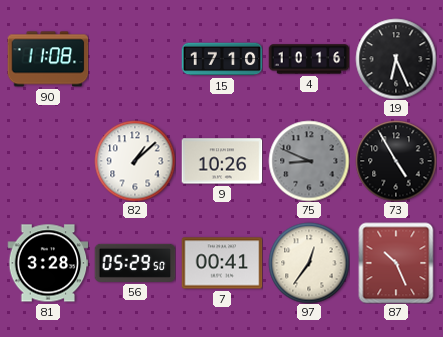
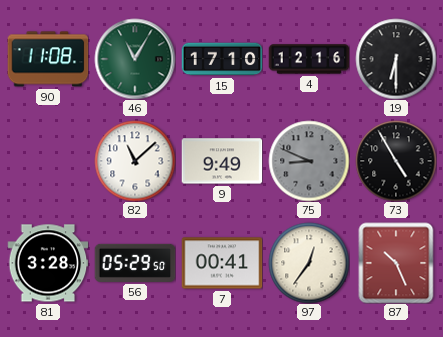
46: none -> 11:05 (135, 59)
4: 10:16 -> 12:16 (309, 59)
19: 6:26 -> 6:30 (396, 59)
82: 1:08 -> 11:08 (135, 161)
9: 10:26 -> 9:49 (222, 161)
